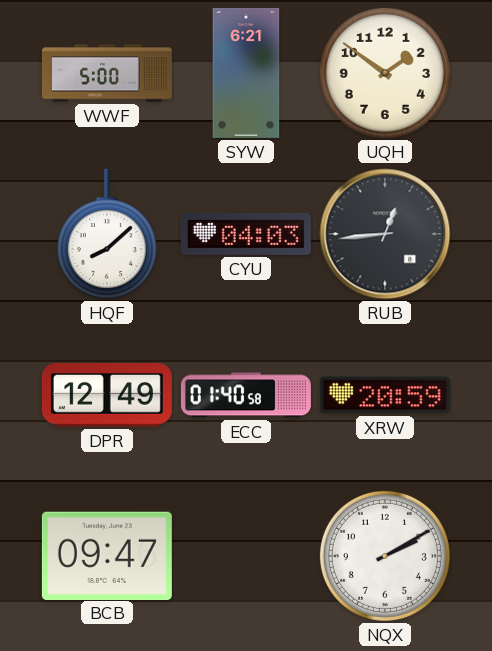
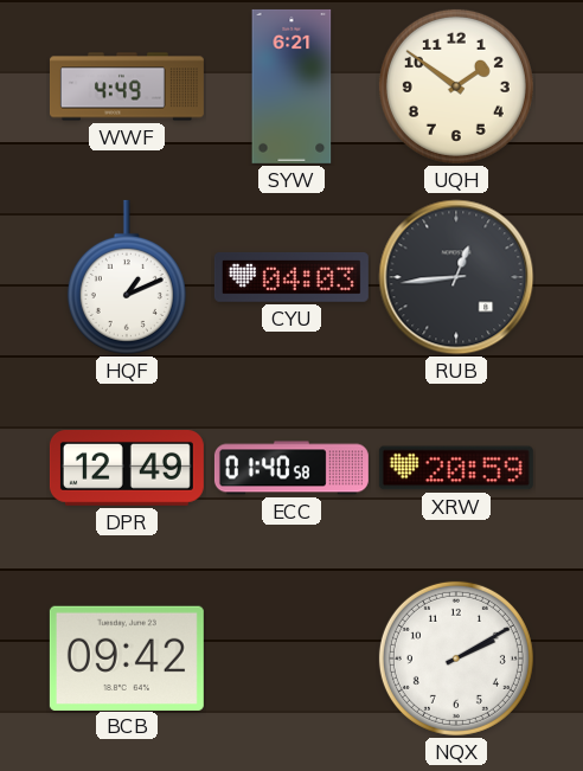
WWF: 5:00 -> 4:49 (127, 86)
HQF: 8:08 -> 1:11 (127, 277)
BCB: 09:47 -> 09:42 (127, 657)
